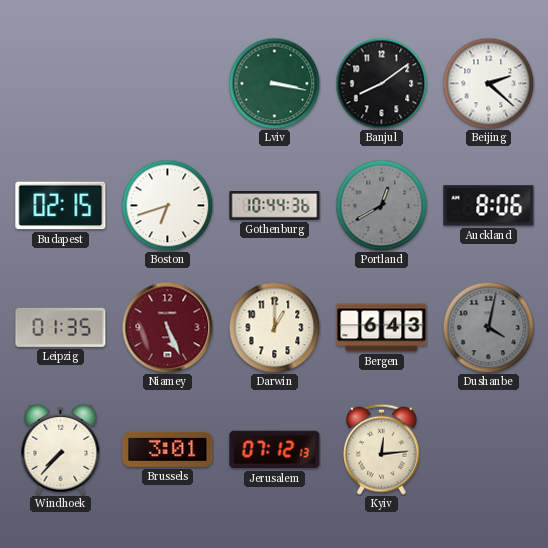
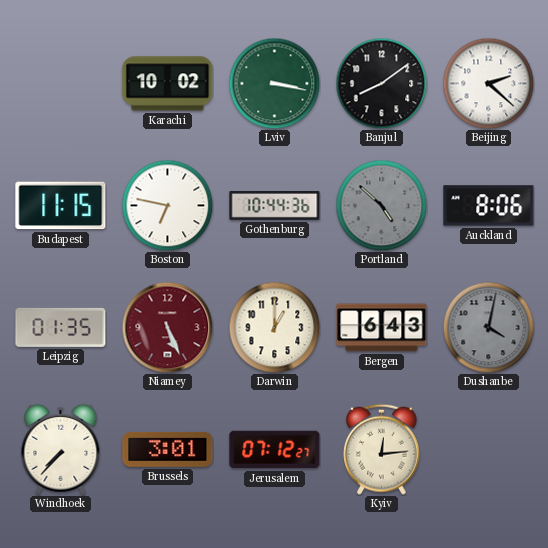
Karachi: none -> 10:02 (168, 84)
Budapest: 02:15 -> 11:15 (61, 206)
Boston: 6:42 -> 6:47 (167, 205)
Portland: 12:40 -> 4:52 (381, 205)
Jerusalem: 07:12:13 -> 07:12:27 (275, 450)
